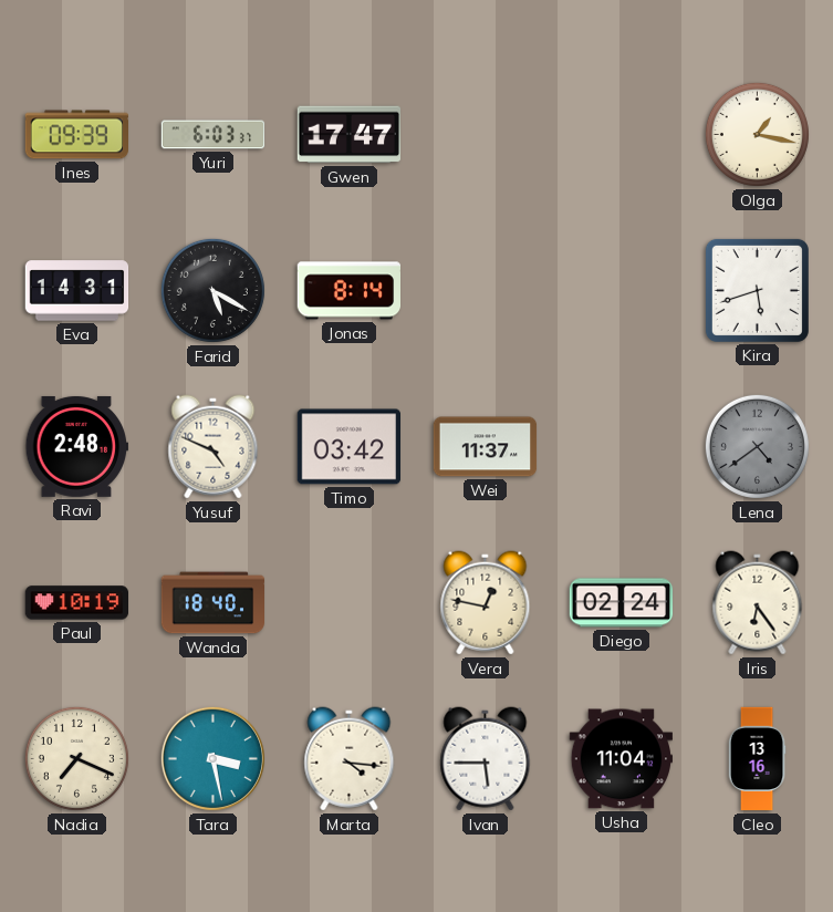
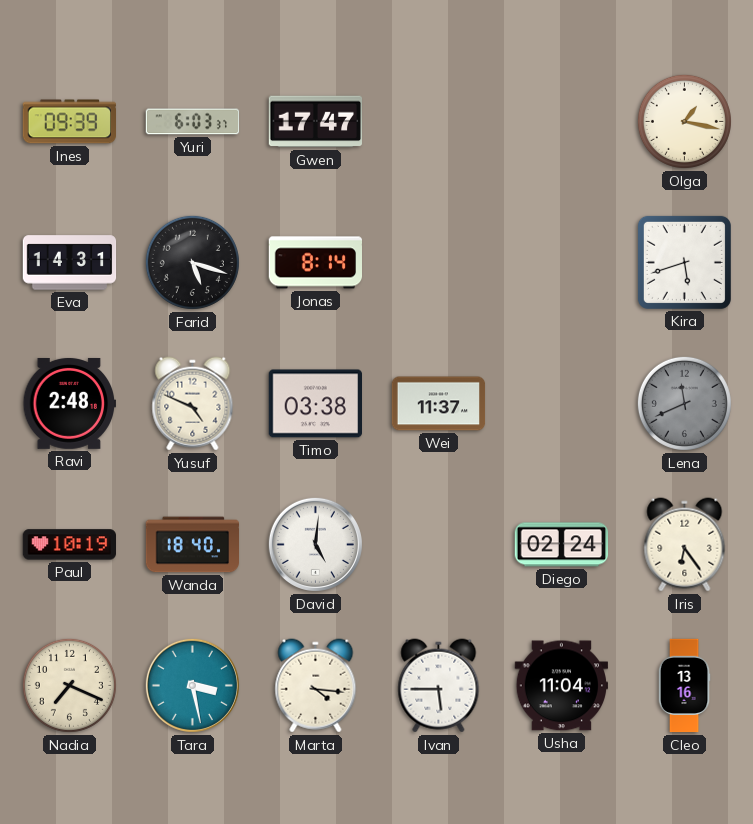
Farid: 5:20 -> 5:18 (192, 262)
Timo: 03:42 -> 03:38 (315, 404)
Lena: 4:39 -> 11:41 (684, 403)
David: none -> 5:01 (315, 544)
Vera: 12:47 -> none (486, 603)
